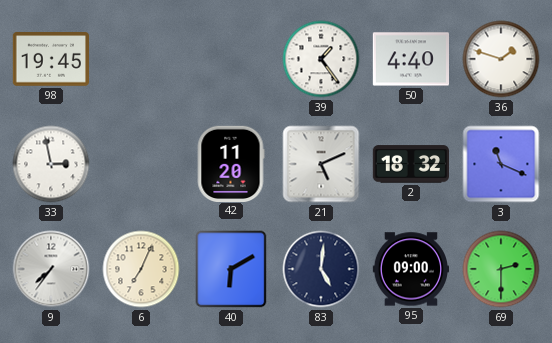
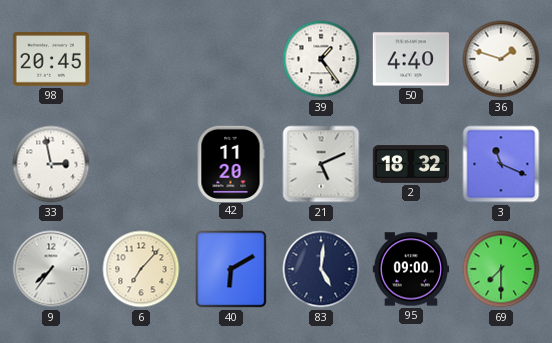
98: 19:45 -> 20:45 (50, 59)
6: 7:04 -> 7:07 (141, 269)
69: 2:30 -> 7:30 (501, 269)
